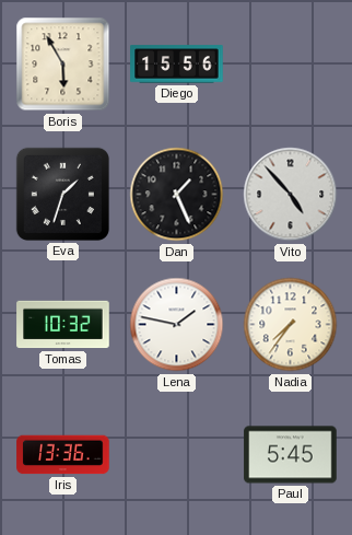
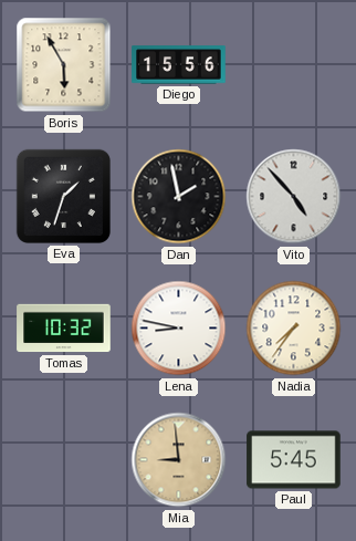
Dan: 1:26 -> 1:58 (179, 197)
Lena: 1:47 -> 8:47 (179, 329)
Iris: 13:36 -> none (63, 455)
Mia: none -> 8:59 (179, 460)
